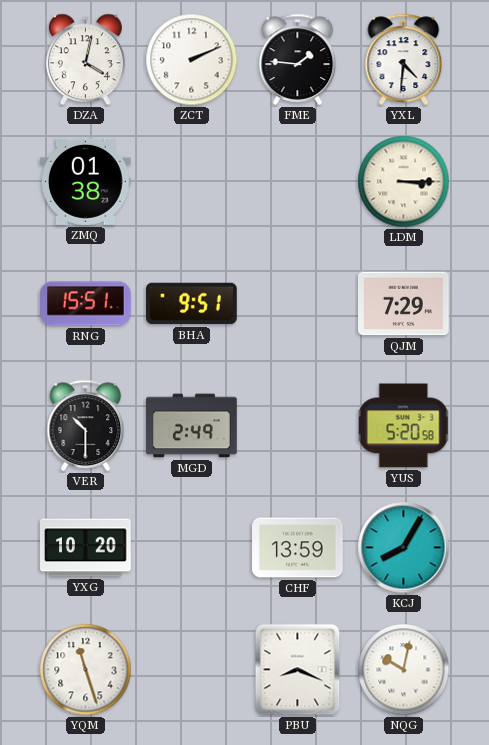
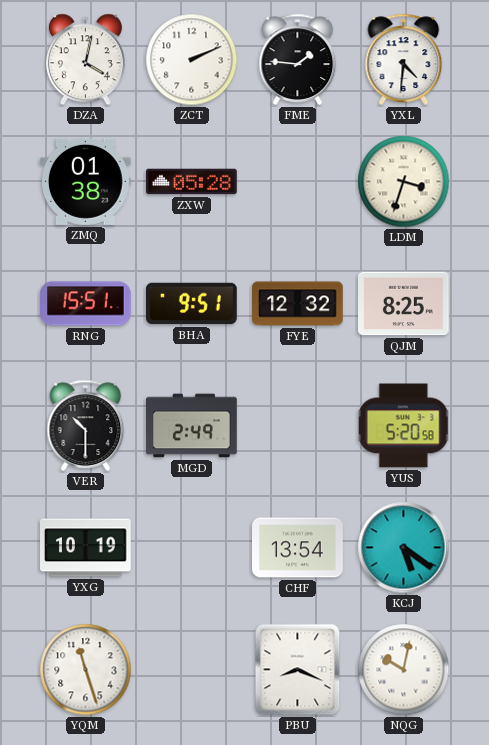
ZXW: none -> 05:28 (192, 182)
LDM: 3:15 -> 3:33 (404, 182)
FYE: none -> 12:32 (298, 304)
QJM: 7:29 -> 8:25 (404, 304)
YXG: 10:20 -> 10:19 (86, 548)
CHF: 13:59 -> 13:54 (298, 548)
KCJ: 8:05 -> 5:21 (404, 548)
